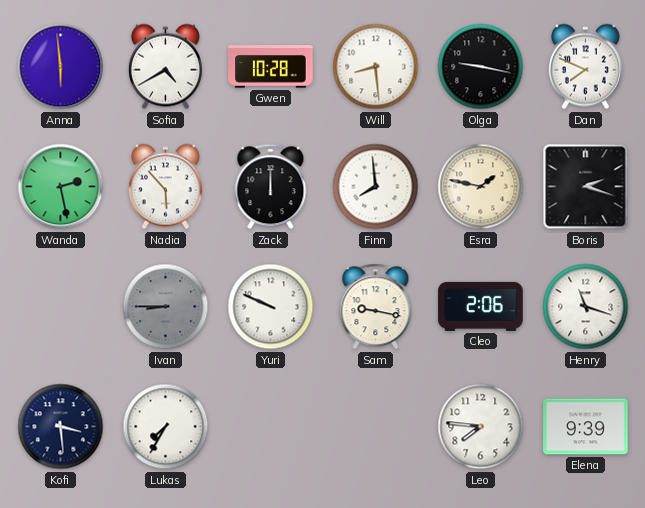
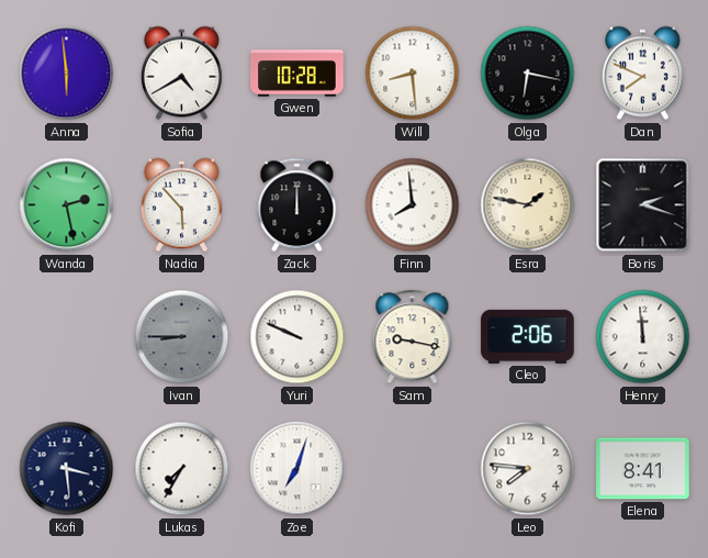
Olga: 9:17 -> 6:17 (528, 74)
Henry: 11:18 -> 11:59 (643, 337)
Zoe: none -> 7:03 (297, 469)
Elena: 9:39 -> 8:41 (643, 469)
